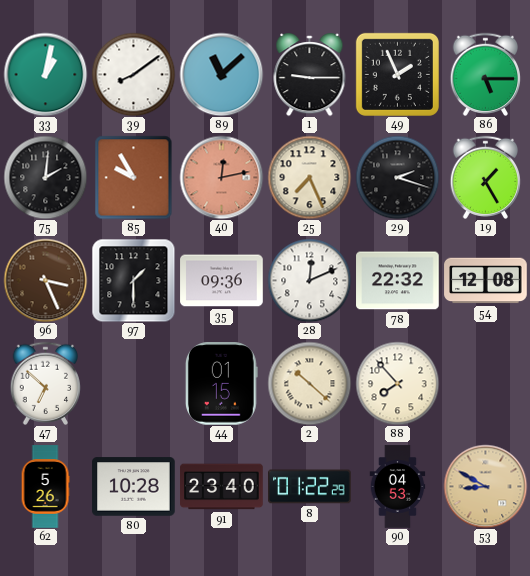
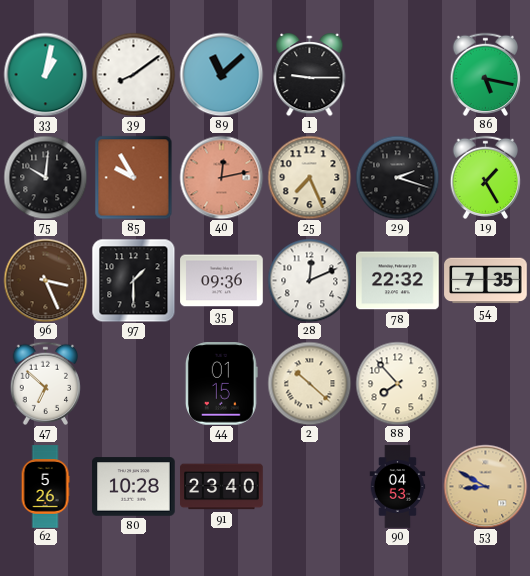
49: 1:56 -> none (397, 74)
86: 5:15 -> 5:17 (486, 74)
75: 2:01 -> 10:01 (45, 177)
54: 12:08 -> 7:35 (486, 281)
8: 01:22 -> none (310, 487)
